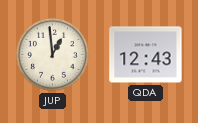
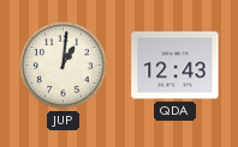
JUP: 12:59 -> 1:01 (63, 65)
